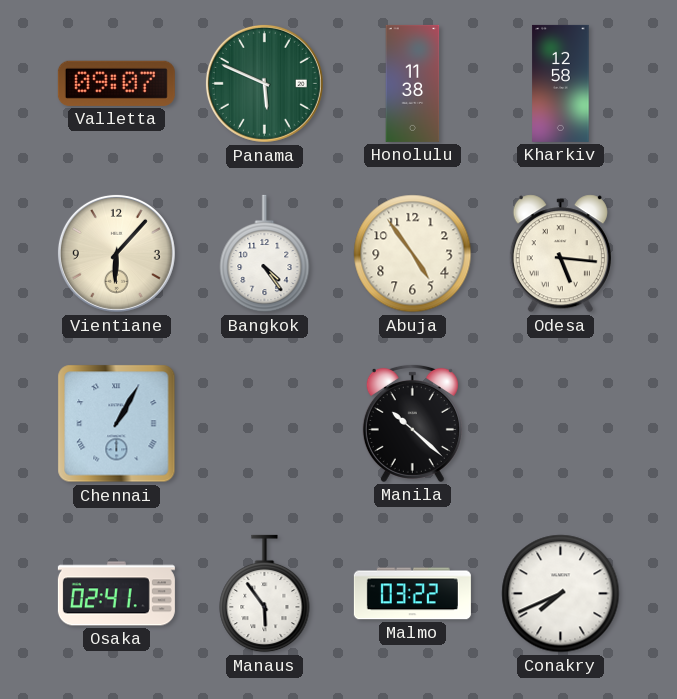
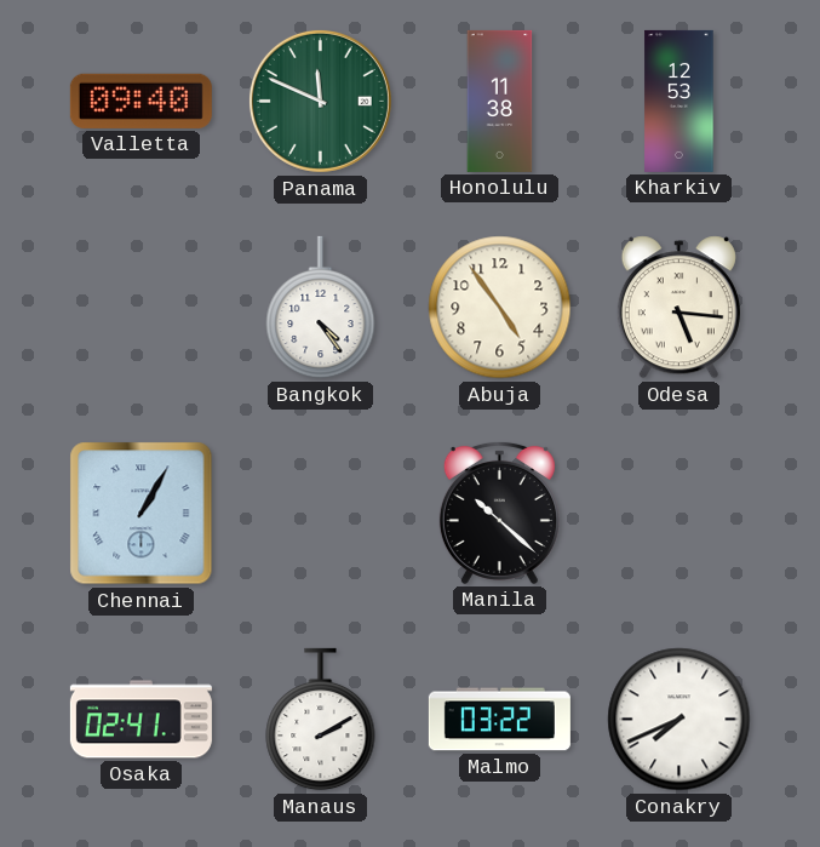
Valletta: 09:07 -> 09:40 (141, 101)
Panama: 5:49 -> 11:49 (320, 101)
Kharkiv: 12:58 -> 12:53 (679, 101)
Vientiane: 6:07 -> none (116, 253)
Manaus: 5:54 -> 2:10 (321, 720)
